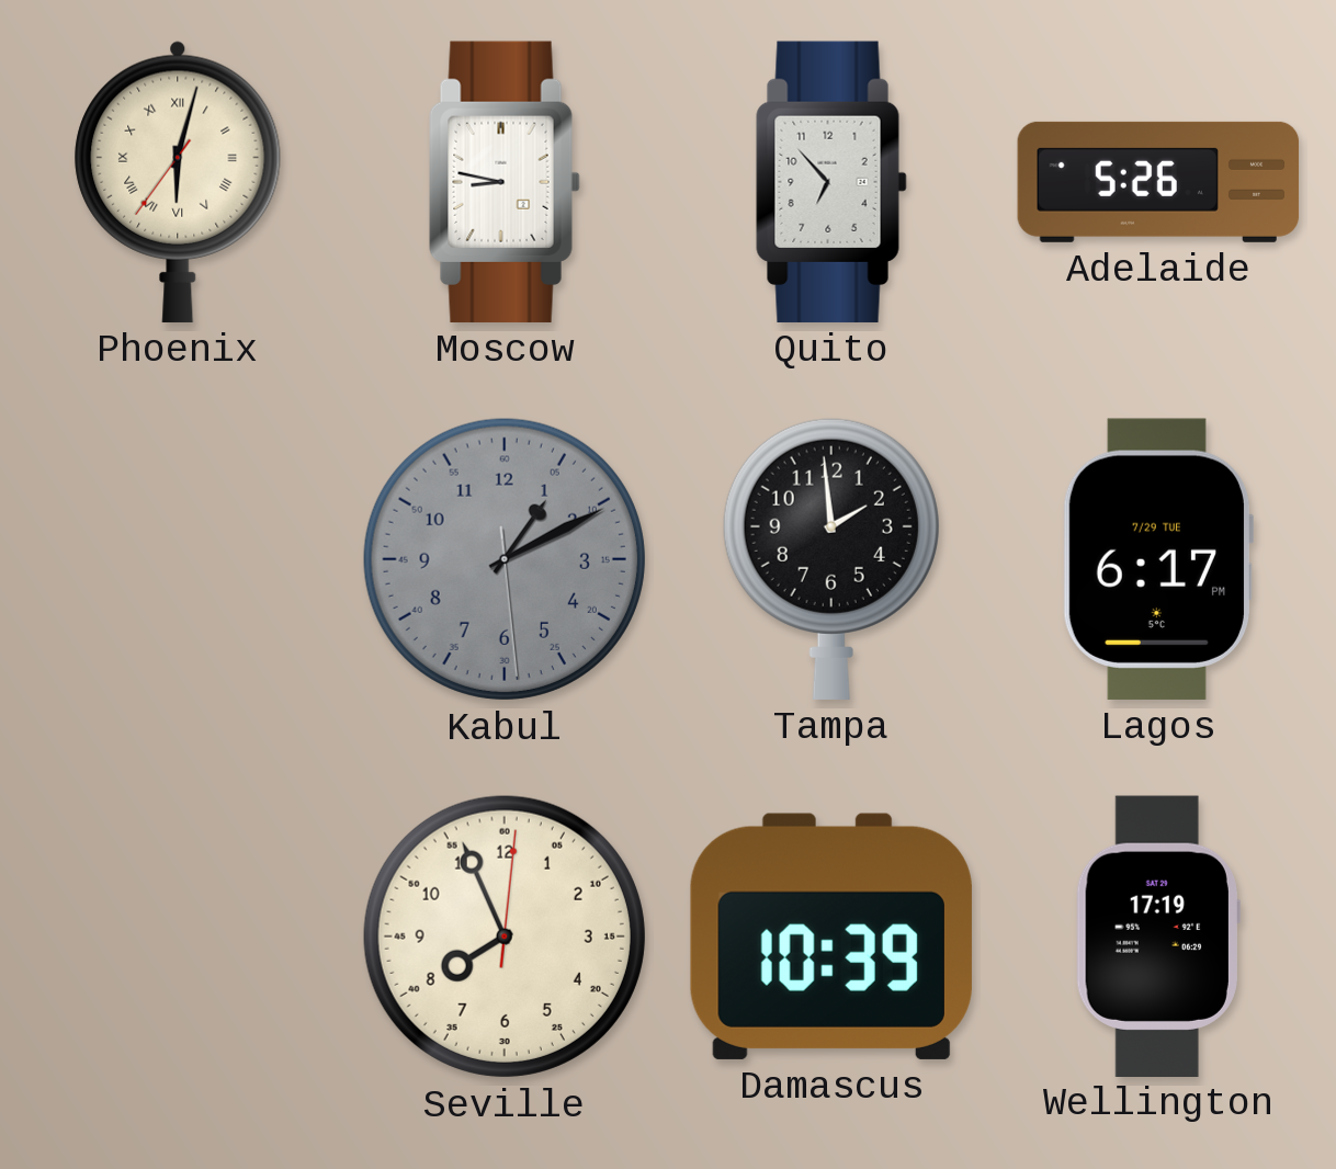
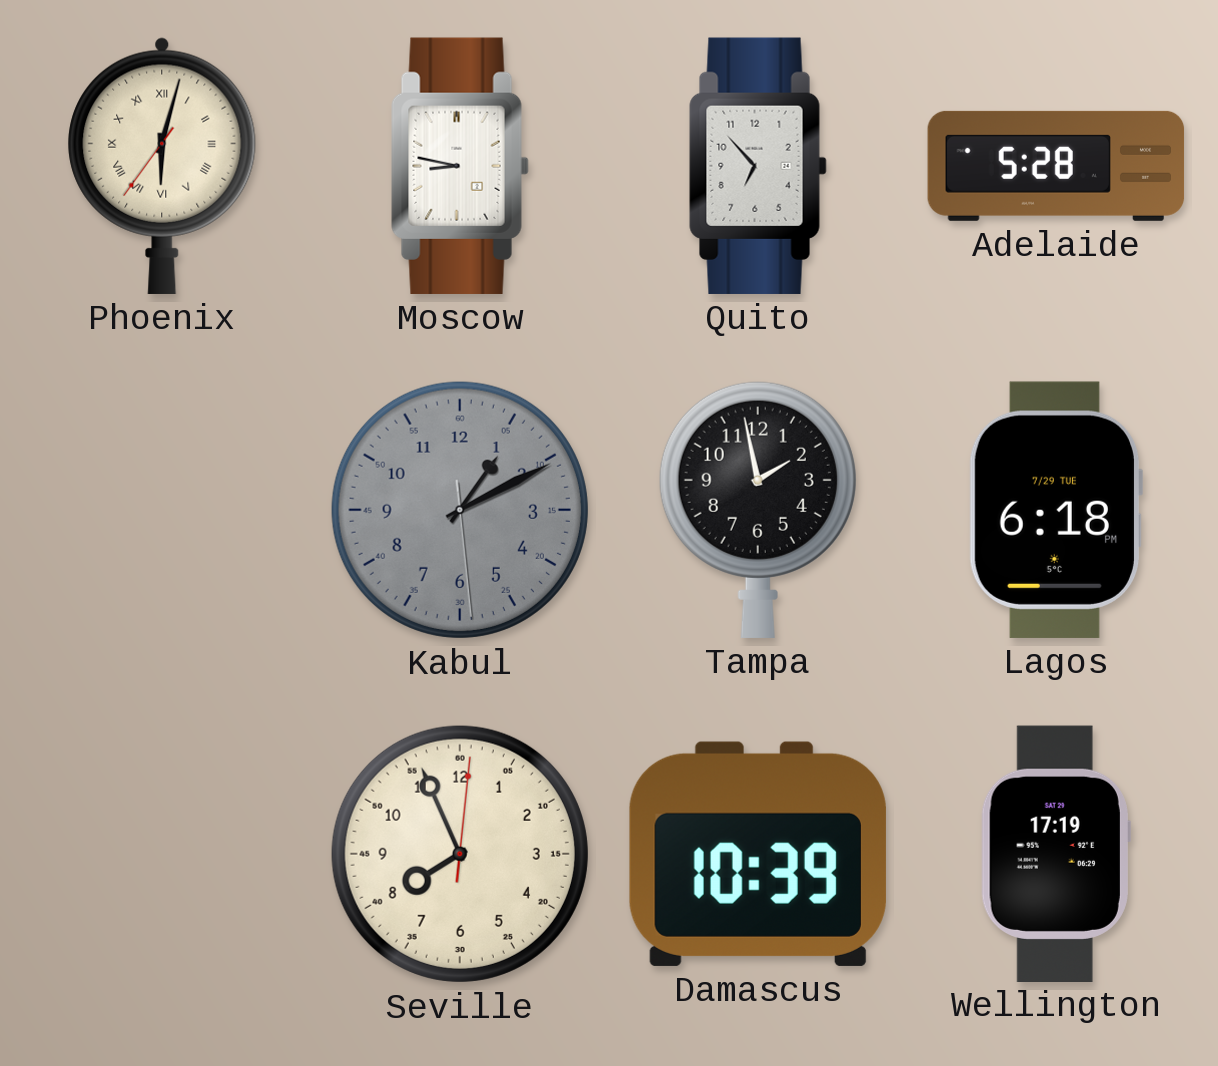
Adelaide: 5:26 -> 5:28 (1056, 166)
Tampa: 1:59 -> 1:58 (758, 509)
Lagos: 6:17 -> 6:18 (1055, 510)
